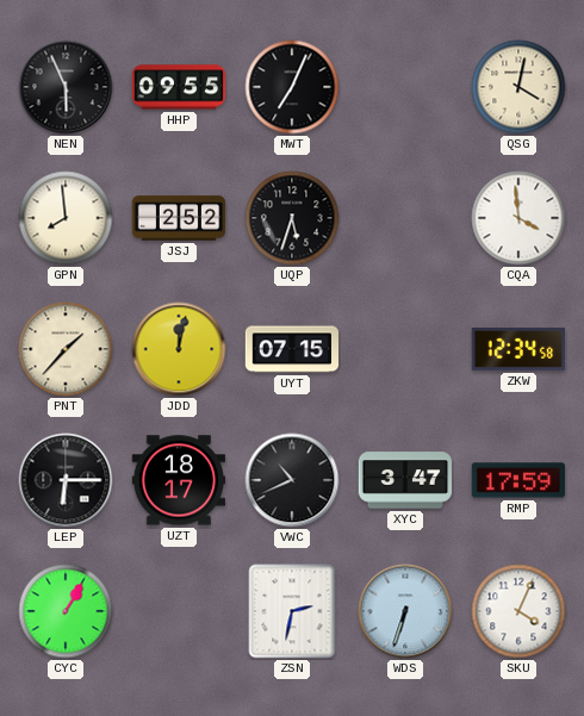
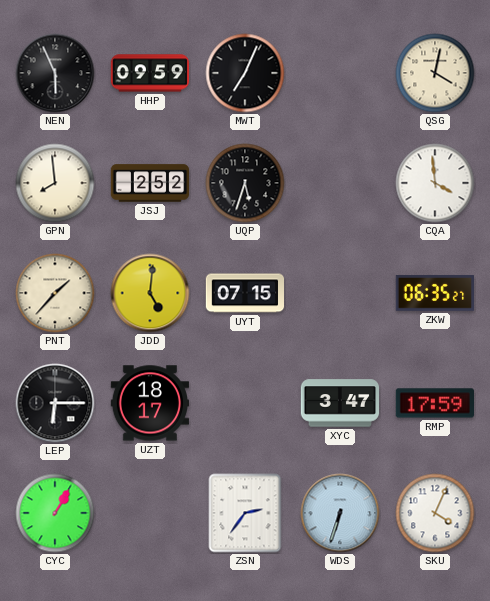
HHP: 09:55 -> 09:59 (150, 73)
JDD: 12:02 -> 5:01 (150, 293)
ZKW: 12:34 -> 06:35 (434, 294)
VWC: 10:41 -> none (292, 480)
ZSN: 2:32 -> 2:36 (245, 513)
